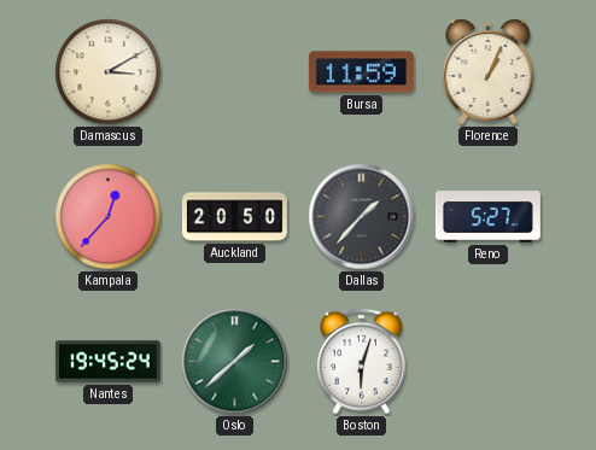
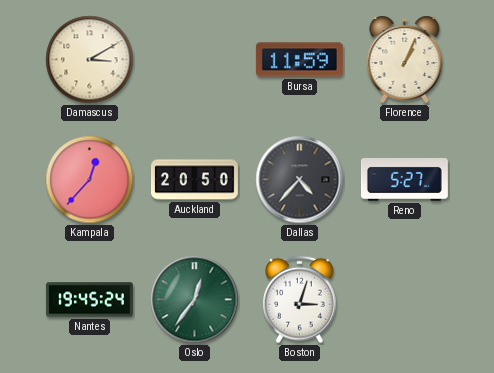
Dallas: 1:37 -> 4:37 (300, 180)
Oslo: 1:38 -> 12:36 (195, 300)
Boston: 6:03 -> 3:03 (300, 300)
